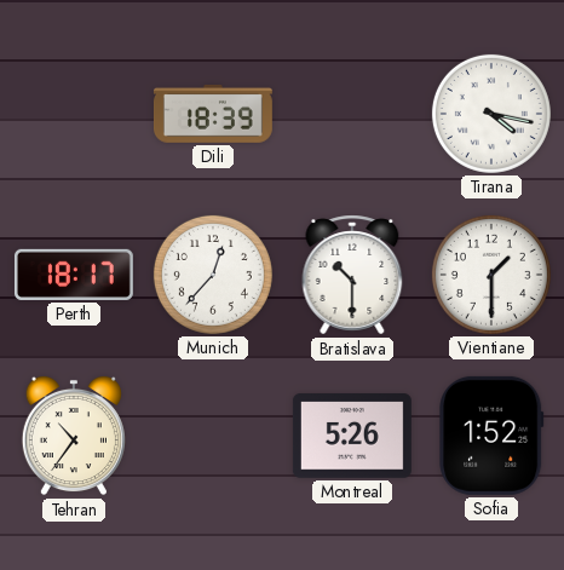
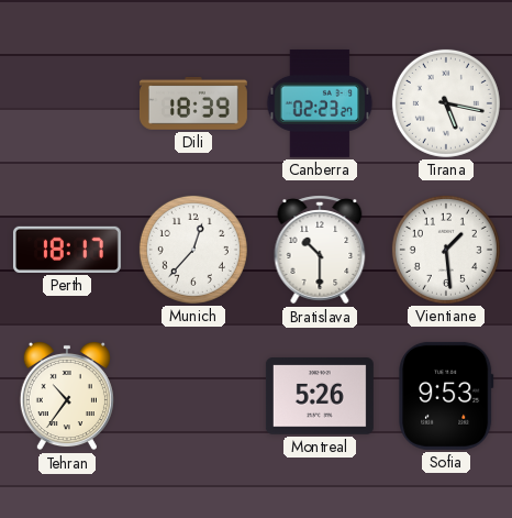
Canberra: none -> 02:23 (320, 103)
Tirana: 4:17 -> 5:17 (446, 103)
Vientiane: 1:30 -> 1:29 (446, 250)
Sofia: 1:52 -> 9:53 (446, 396)
